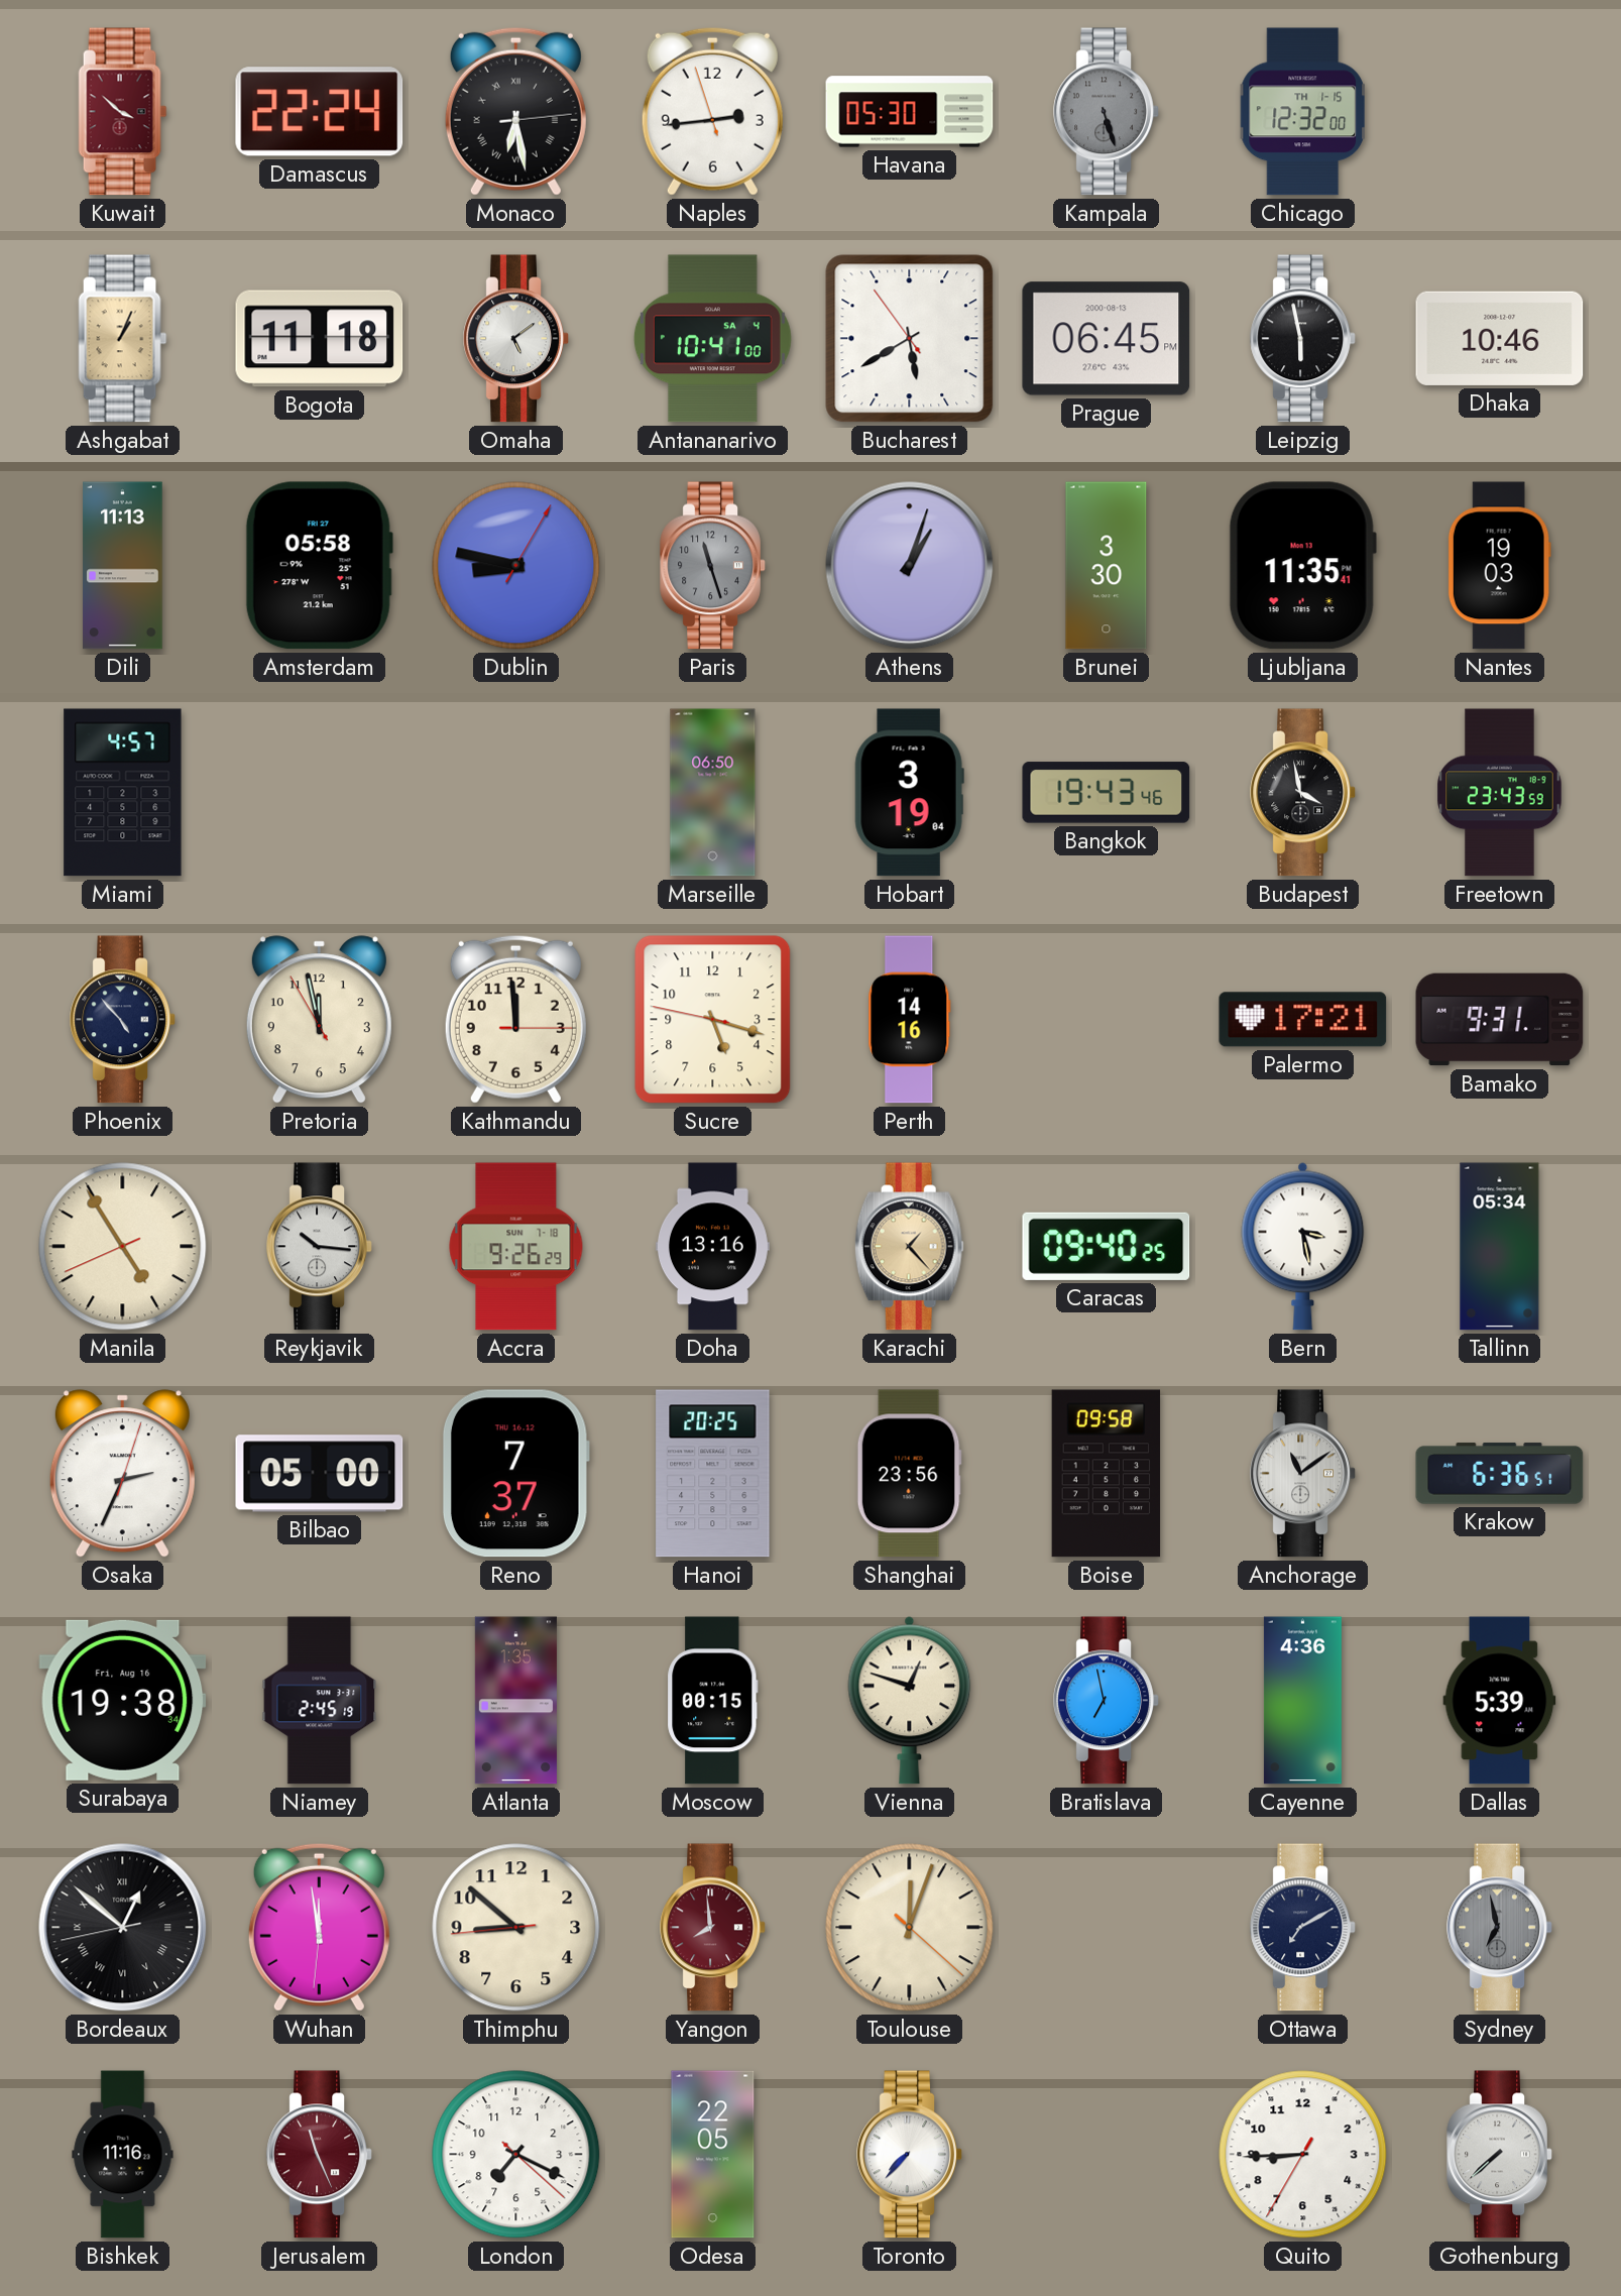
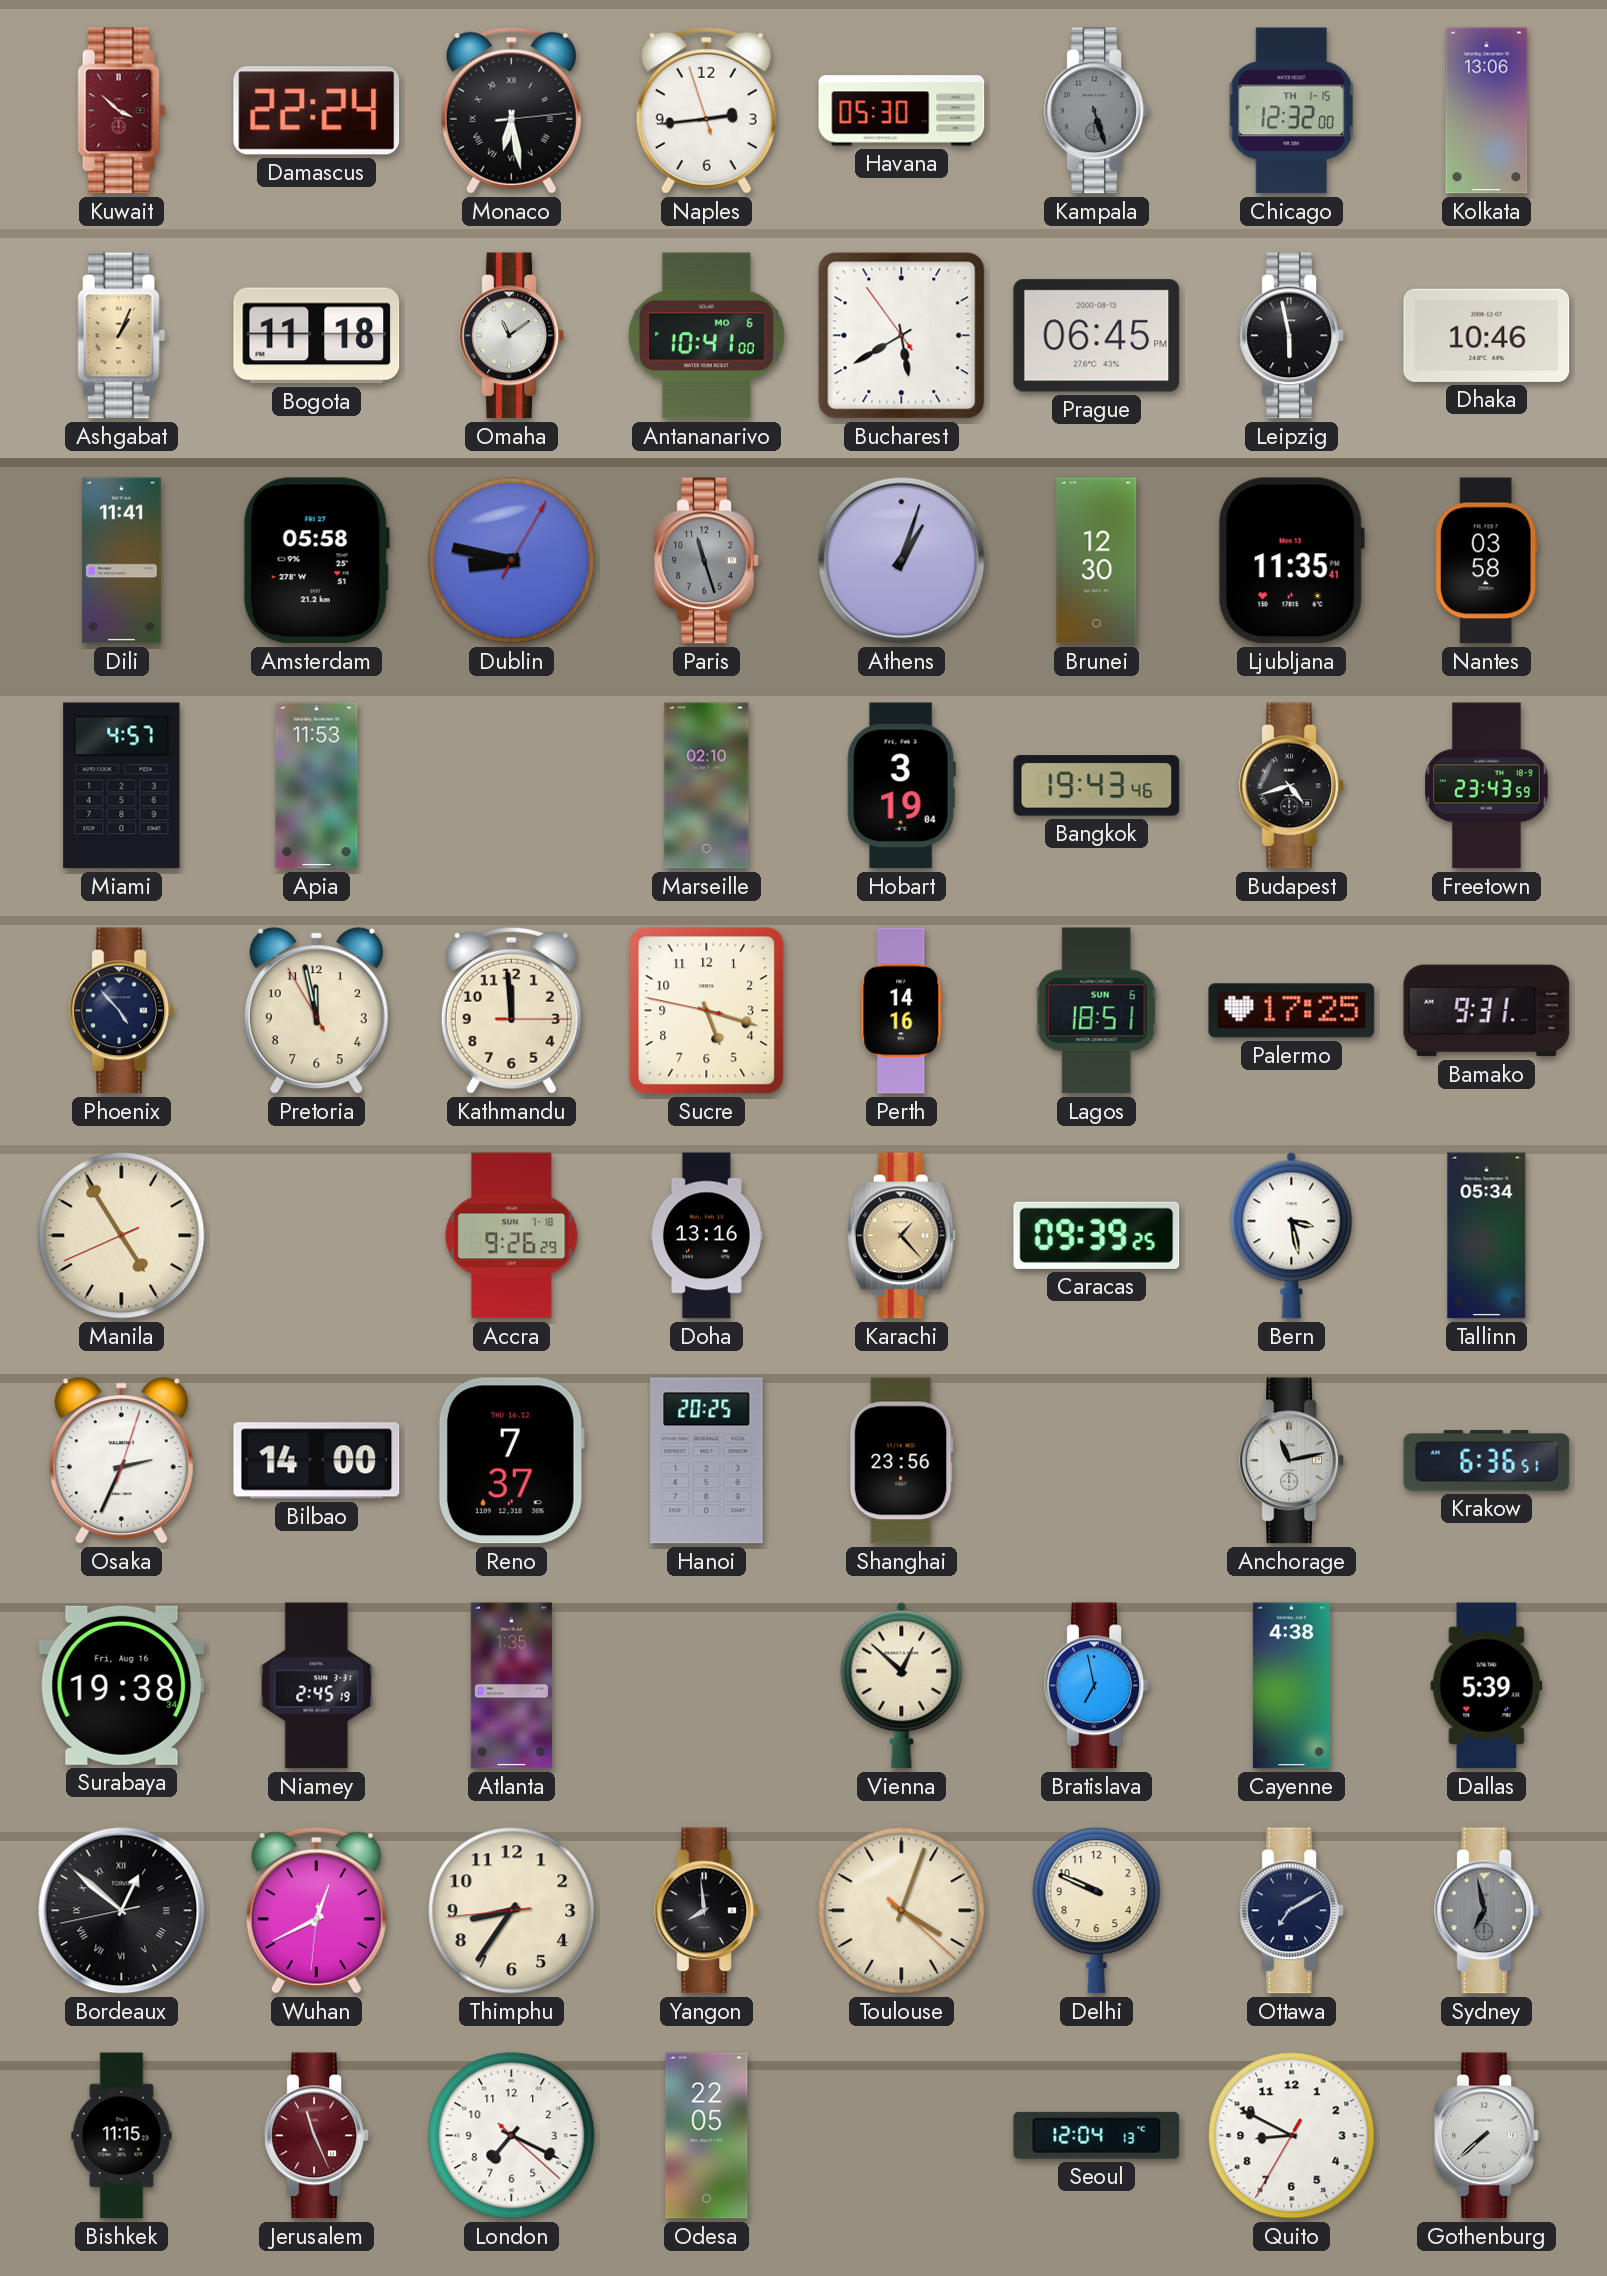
Kolkata: none -> 13:06 (1487, 111)
Omaha: 5:09 -> 11:09 (512, 336)
Antananarivo date: SA 4 -> MO 6 (706, 336)
Dili: 11:13 -> 11:41 (122, 561)
Brunei: 3:30 -> 12:30 (1097, 561)
Nantes: 19:03 -> 03:58 (1486, 561)
Apia: none -> 11:53 (317, 786)
Marseille: 06:50 -> 02:10 (707, 786)
Budapest: 3:58 -> 4:42 (1292, 786)
Lagos: none -> 18:51 (1096, 1011)
Palermo: 17:21 -> 17:25 (1292, 1011)
Reykjavik: 10:16 -> none (320, 1247)
Caracas: 09:40 -> 09:39 (1097, 1235)
Bilbao: 05:00 -> 14:00 (317, 1461)
Boise: 09:58 -> none (1107, 1474)
Anchorage: 11:09 -> 11:13 (1292, 1461)
Moscow: 00:15 -> none (713, 1701)
Vienna: 12:48 -> 12:52 (902, 1685)
Cayenne: 4:36 -> 4:38 (1291, 1686)
Wuhan: 11:58 -> 12:40 (316, 1910)
Thimphu: 8:51 -> 8:35 (512, 1911)
Yangon dial: burgundy -> black (707, 1911)
Toulouse: 12:03 -> 4:03 (902, 1911)
Delhi: none -> 9:49 (1097, 1911)
Bishkek: 11:16 -> 11:15 (122, 2136)
Toronto: 7:37 -> none (910, 2155)
Seoul: none -> 12:04 (1097, 2135)
Quito: 8:44 -> 8:49 (1292, 2136)
